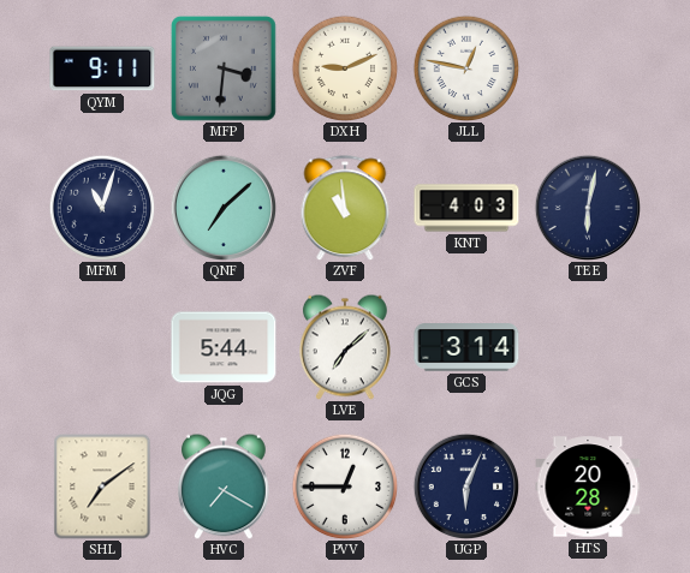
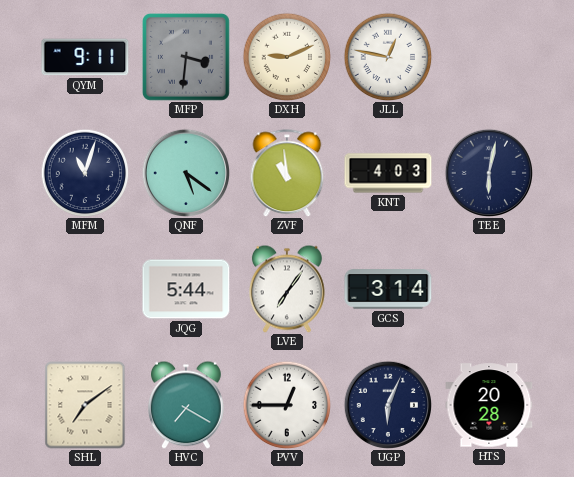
QNF: 7:08 -> 5:21 (185, 172)
LVE: 7:08 -> 7:06 (288, 289)
